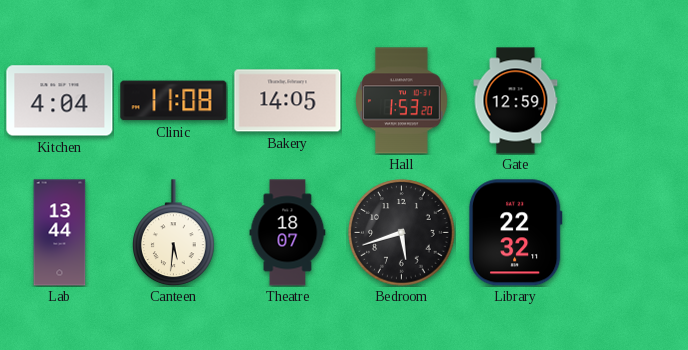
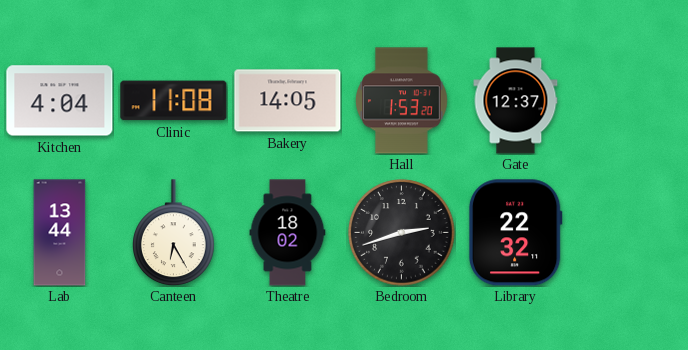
Gate: 12:59 -> 12:37 (516, 101)
Canteen: 5:31 -> 6:25 (174, 233)
Theatre: 18:07 -> 18:02 (288, 233)
Bedroom: 5:42 -> 2:42 (402, 233)
